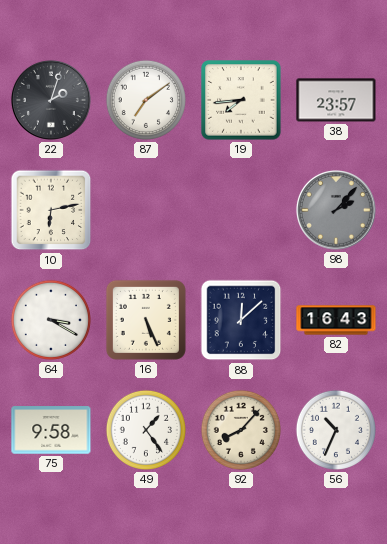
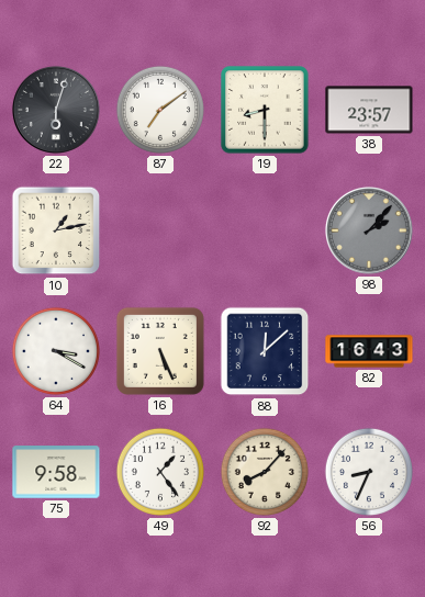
22: 2:03 -> 6:03 (56, 110)
19: 7:44 -> 8:30 (265, 110)
10: 6:13 -> 1:13 (56, 230)
56: 10:34 -> 8:34 (369, 472)
